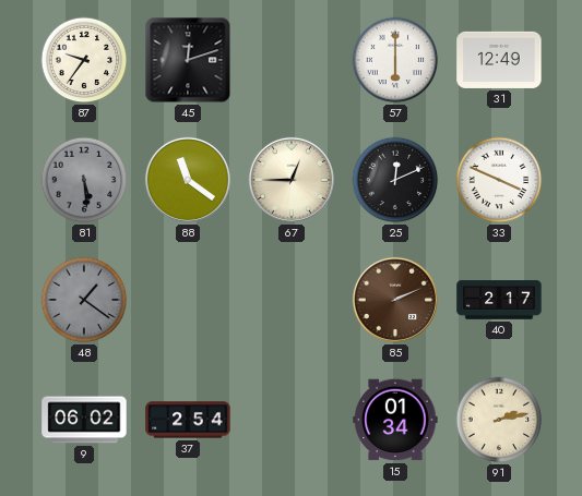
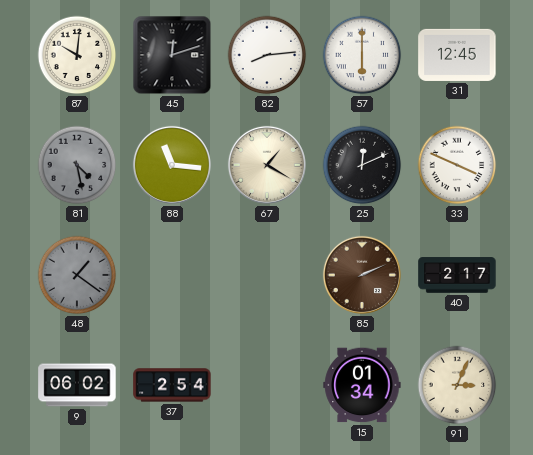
87: 9:36 -> 10:01 (77, 55)
82: none -> 8:14 (267, 55)
31: 12:49 -> 12:45 (457, 55)
81: 5:29 -> 4:28 (77, 165)
88: 11:21 -> 11:16 (172, 165)
67: 12:45 -> 1:20 (267, 165)
91: 2:13 -> 3:04 (457, 385)
